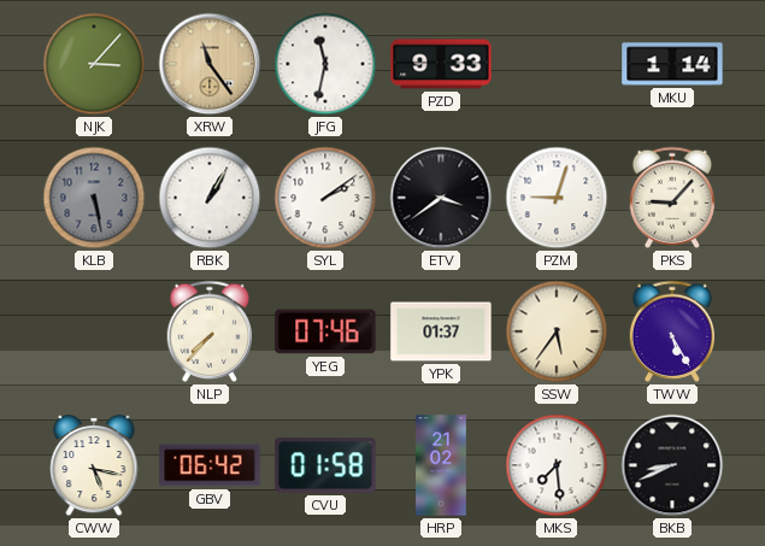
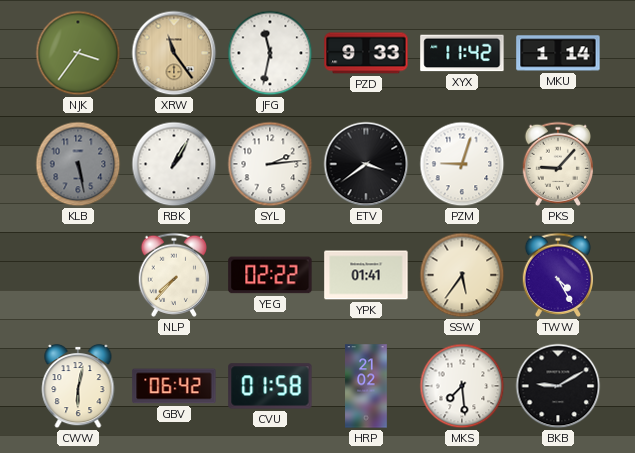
NJK: 3:07 -> 3:36 (78, 53)
XYX: none -> 11:42 (462, 53)
SYL: 2:09 -> 2:14 (270, 164)
YEG: 07:46 -> 02:22 (270, 275)
YPK: 01:37 -> 01:41 (366, 275)
TWW: 5:25 -> 4:25 (557, 275)
CWW: 5:17 -> 6:02 (78, 386)
BKB: 8:41 -> 9:10 (558, 386)
